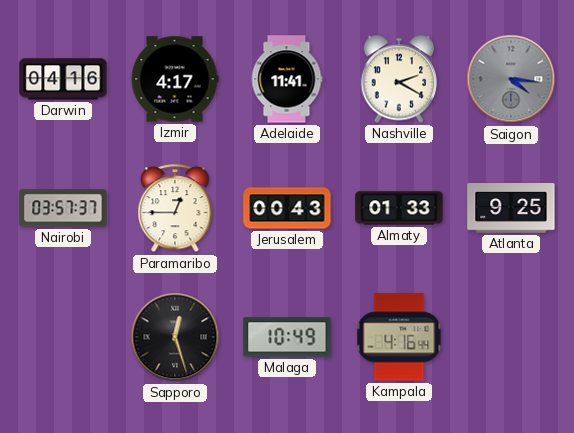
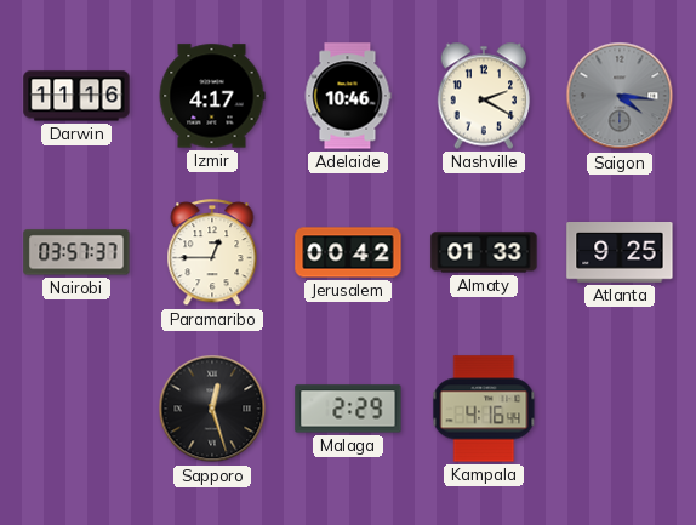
Darwin: 04:16 -> 11:16 (76, 96)
Adelaide: 11:41 -> 10:46 (348, 96)
Jerusalem: 00:43 -> 00:42 (348, 252)
Malaga: 10:49 -> 2:29 (348, 409)
